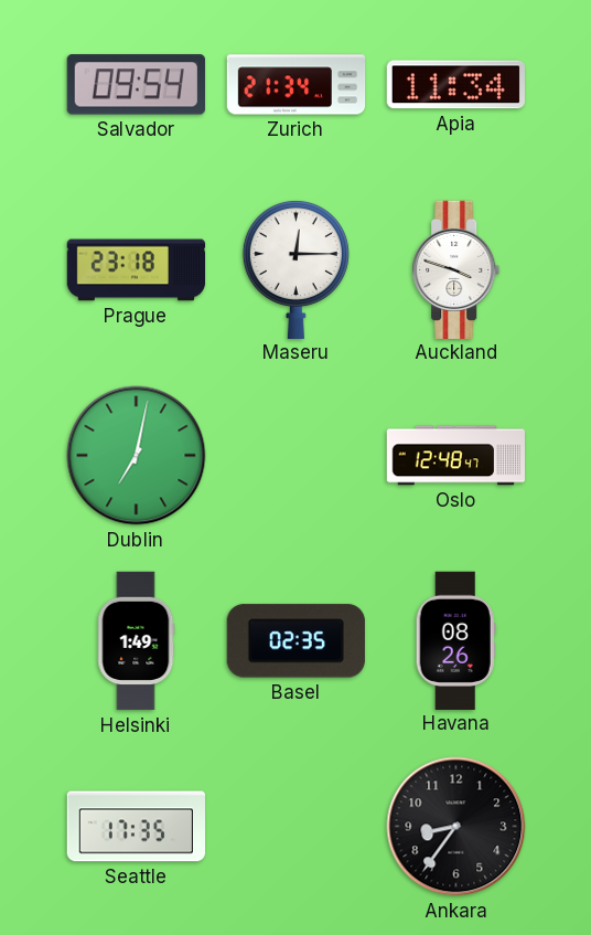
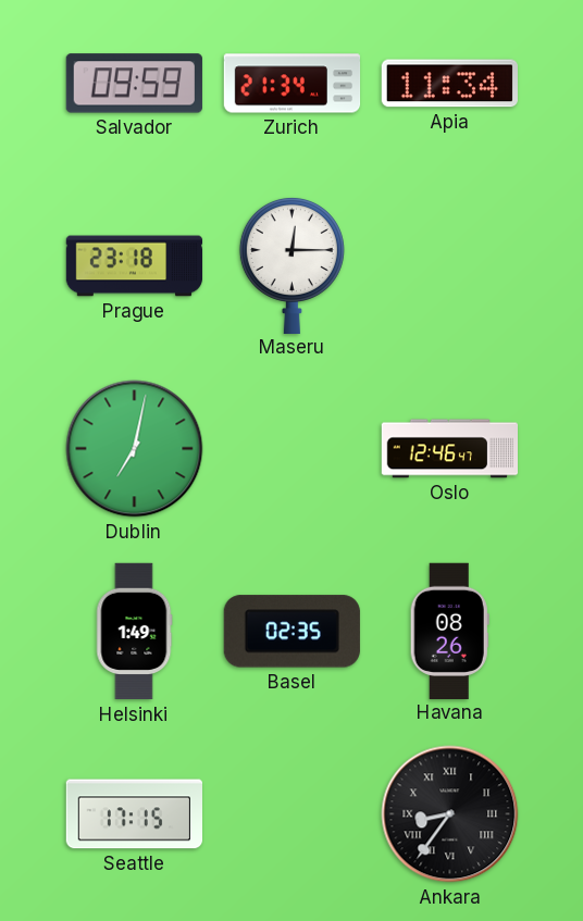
Salvador: 09:54 -> 09:59 (134, 84)
Auckland: 3:48 -> none (456, 269)
Oslo: 12:48 -> 12:46 (449, 449)
Seattle: 17:35 -> 17:15 (134, 814)
Ankara numerals: Arabic -> Roman (450, 814)
